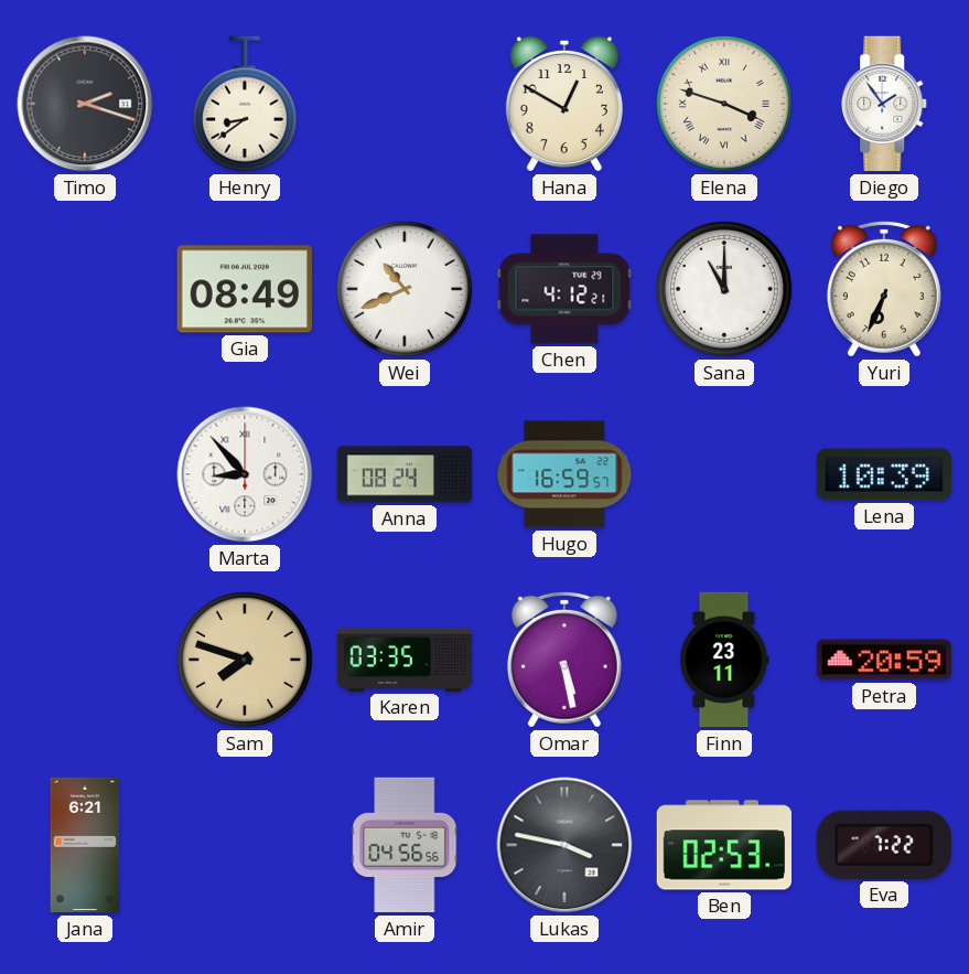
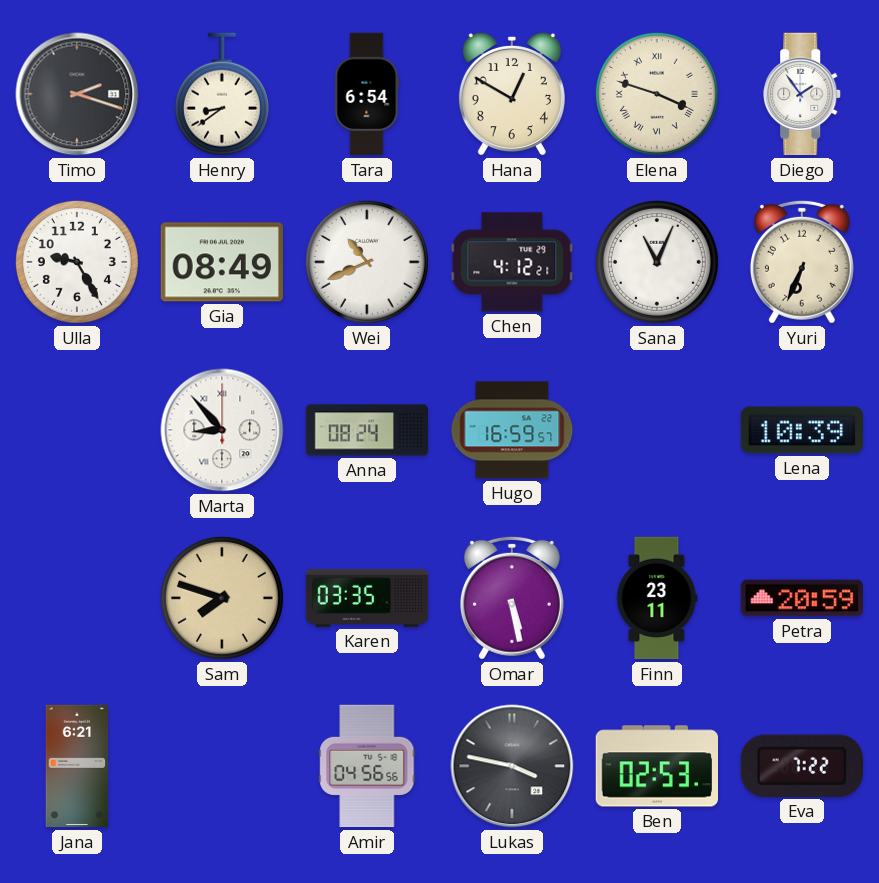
Tara: none -> 6:54 (367, 94)
Ulla: none -> 9:25 (77, 262)
Sana: 11:00 -> 11:04 (657, 262)
